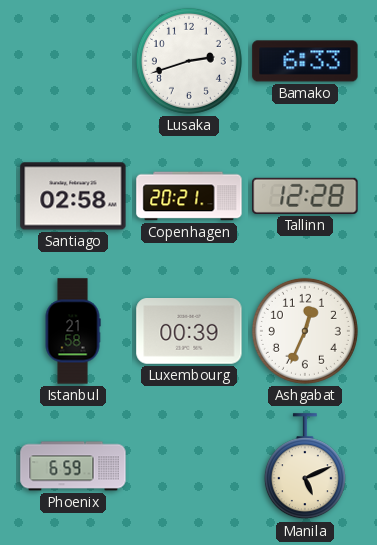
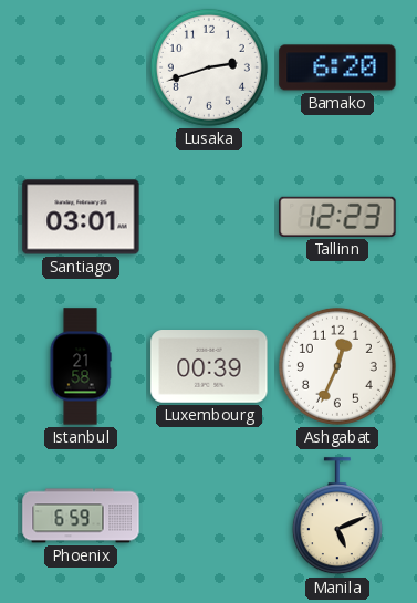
Bamako: 6:33 -> 6:20 (337, 67)
Santiago: 02:58 -> 03:01 (81, 217)
Copenhagen: 20:21 -> none (189, 196)
Tallinn: 12:28 -> 12:23 (337, 217)
